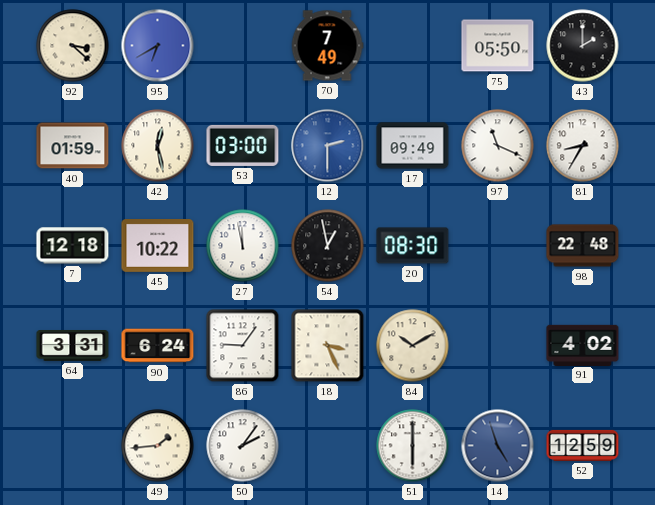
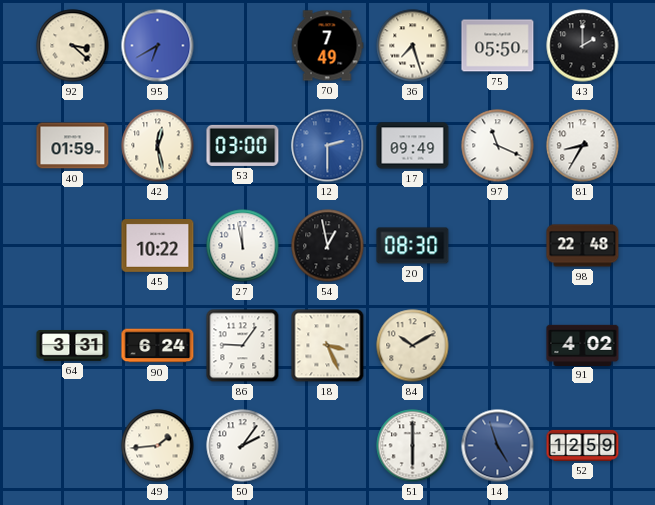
36: none -> 7:27 (413, 46)
7: 12:18 -> none (73, 246)
